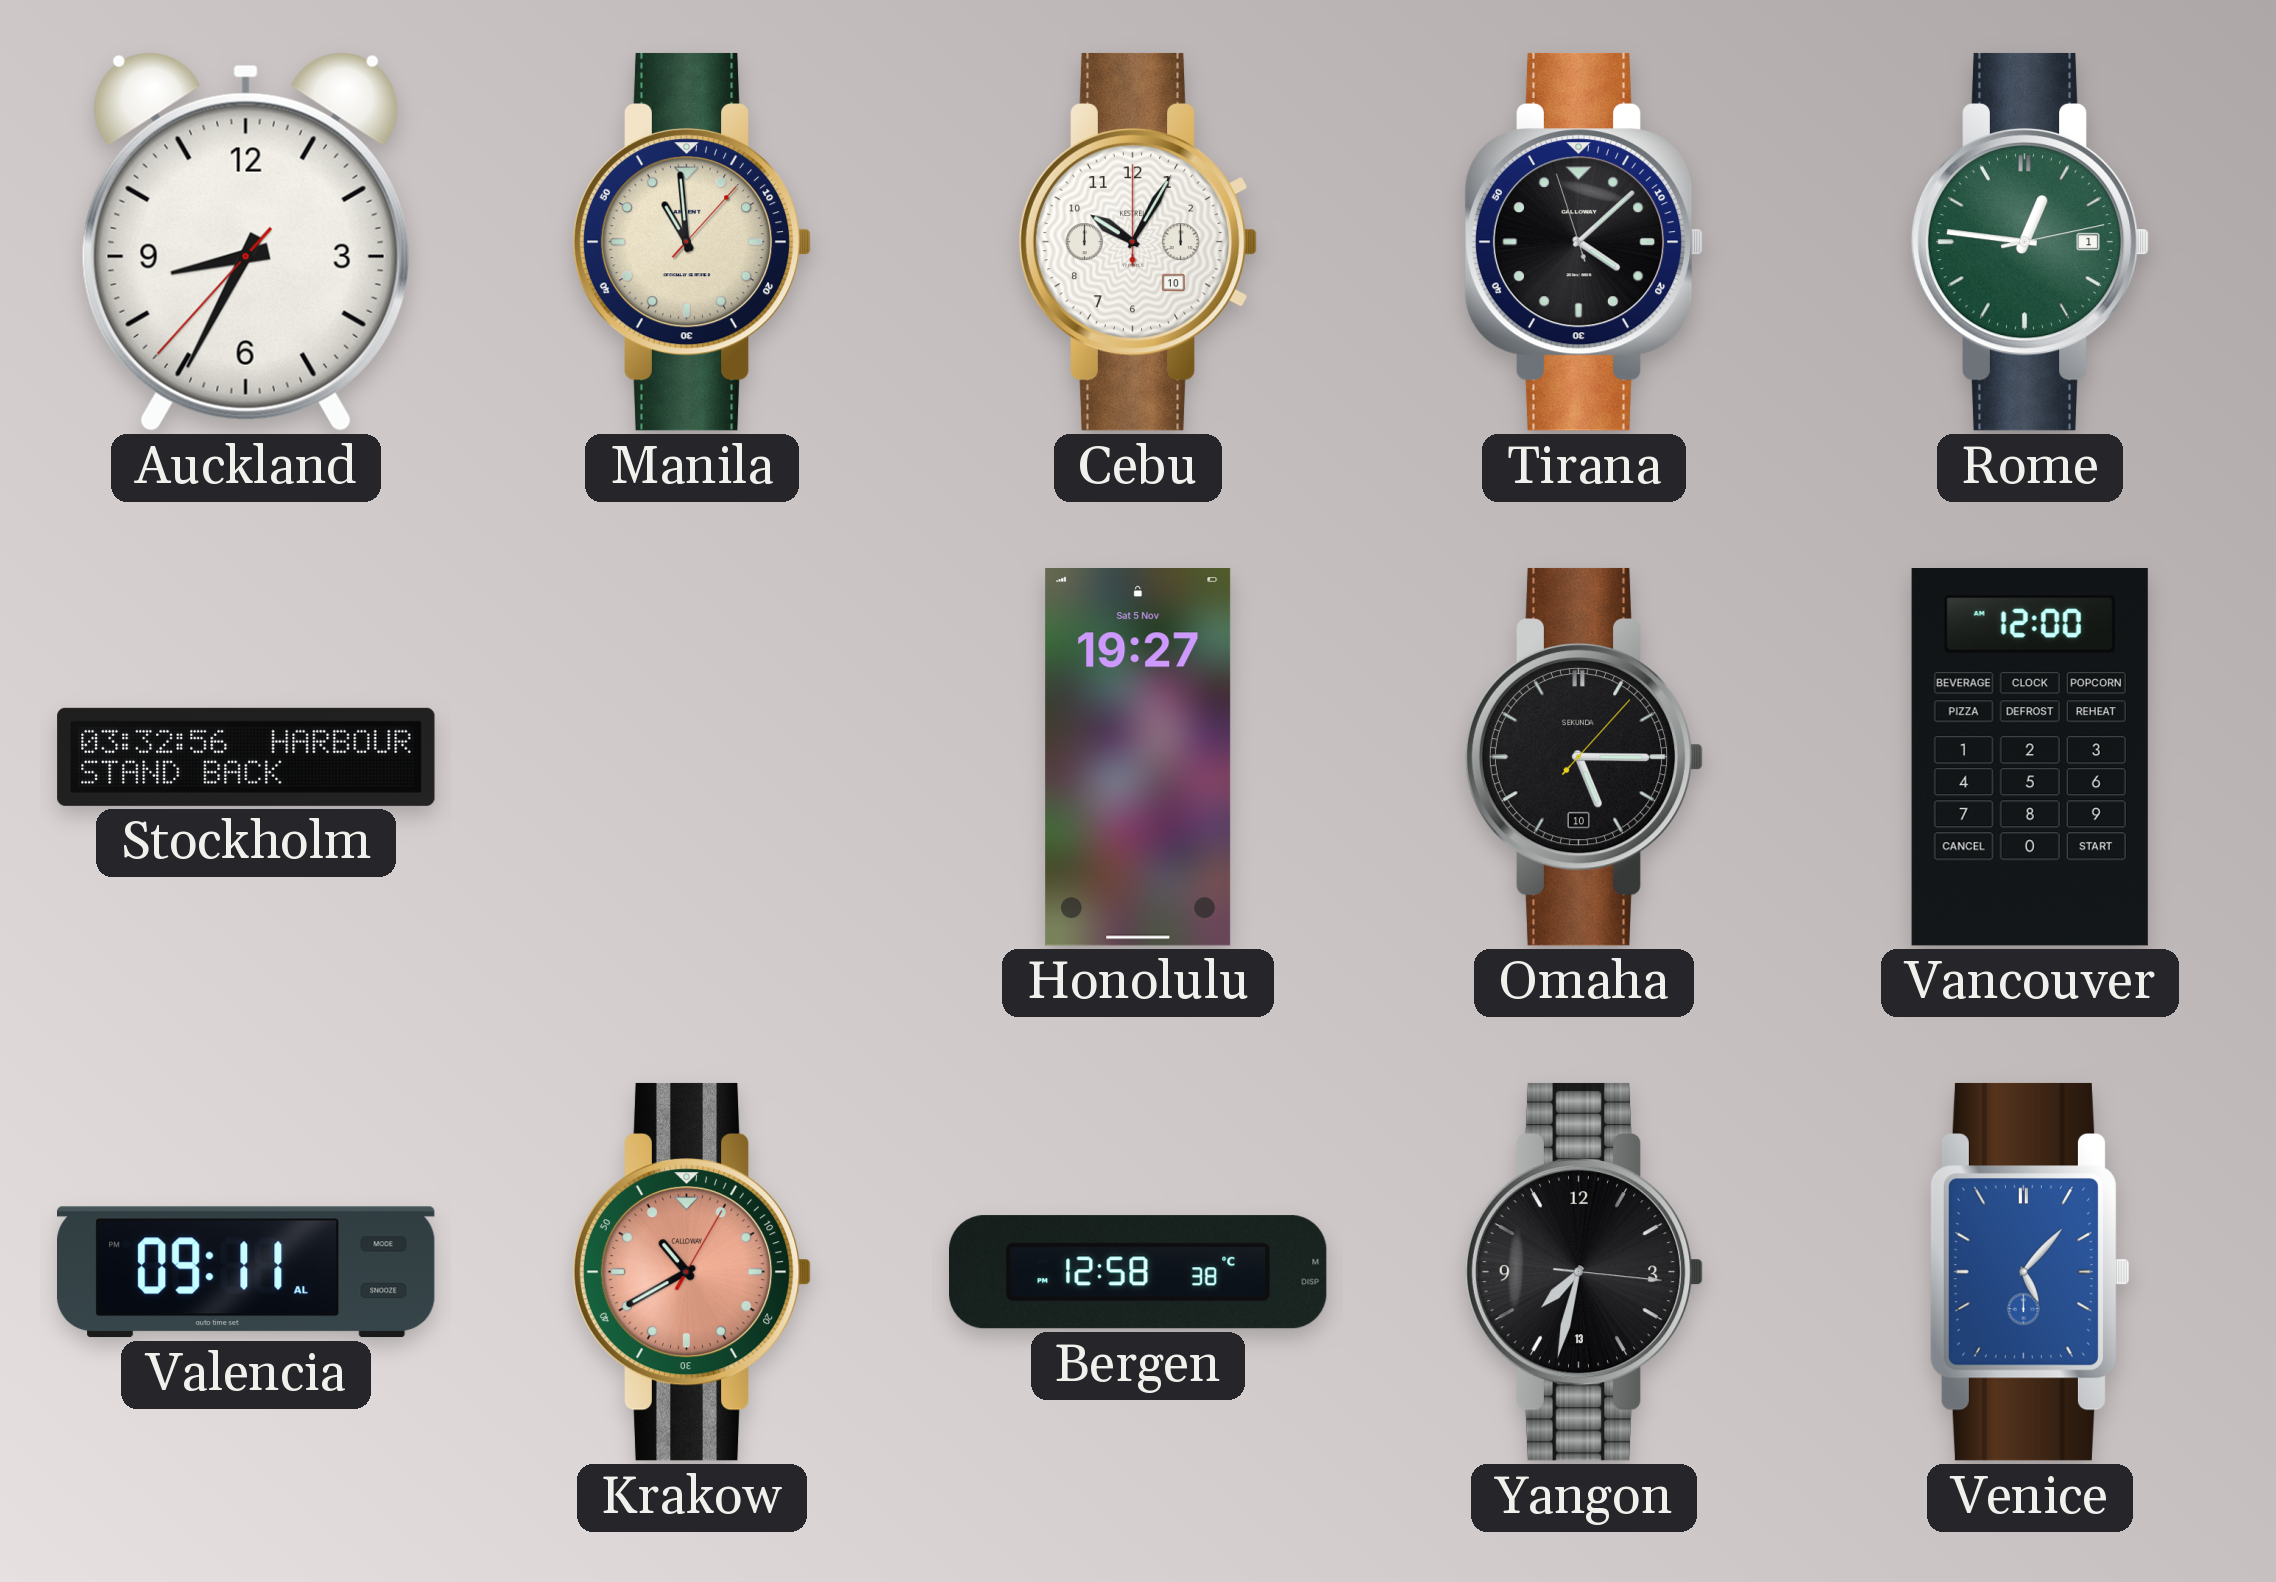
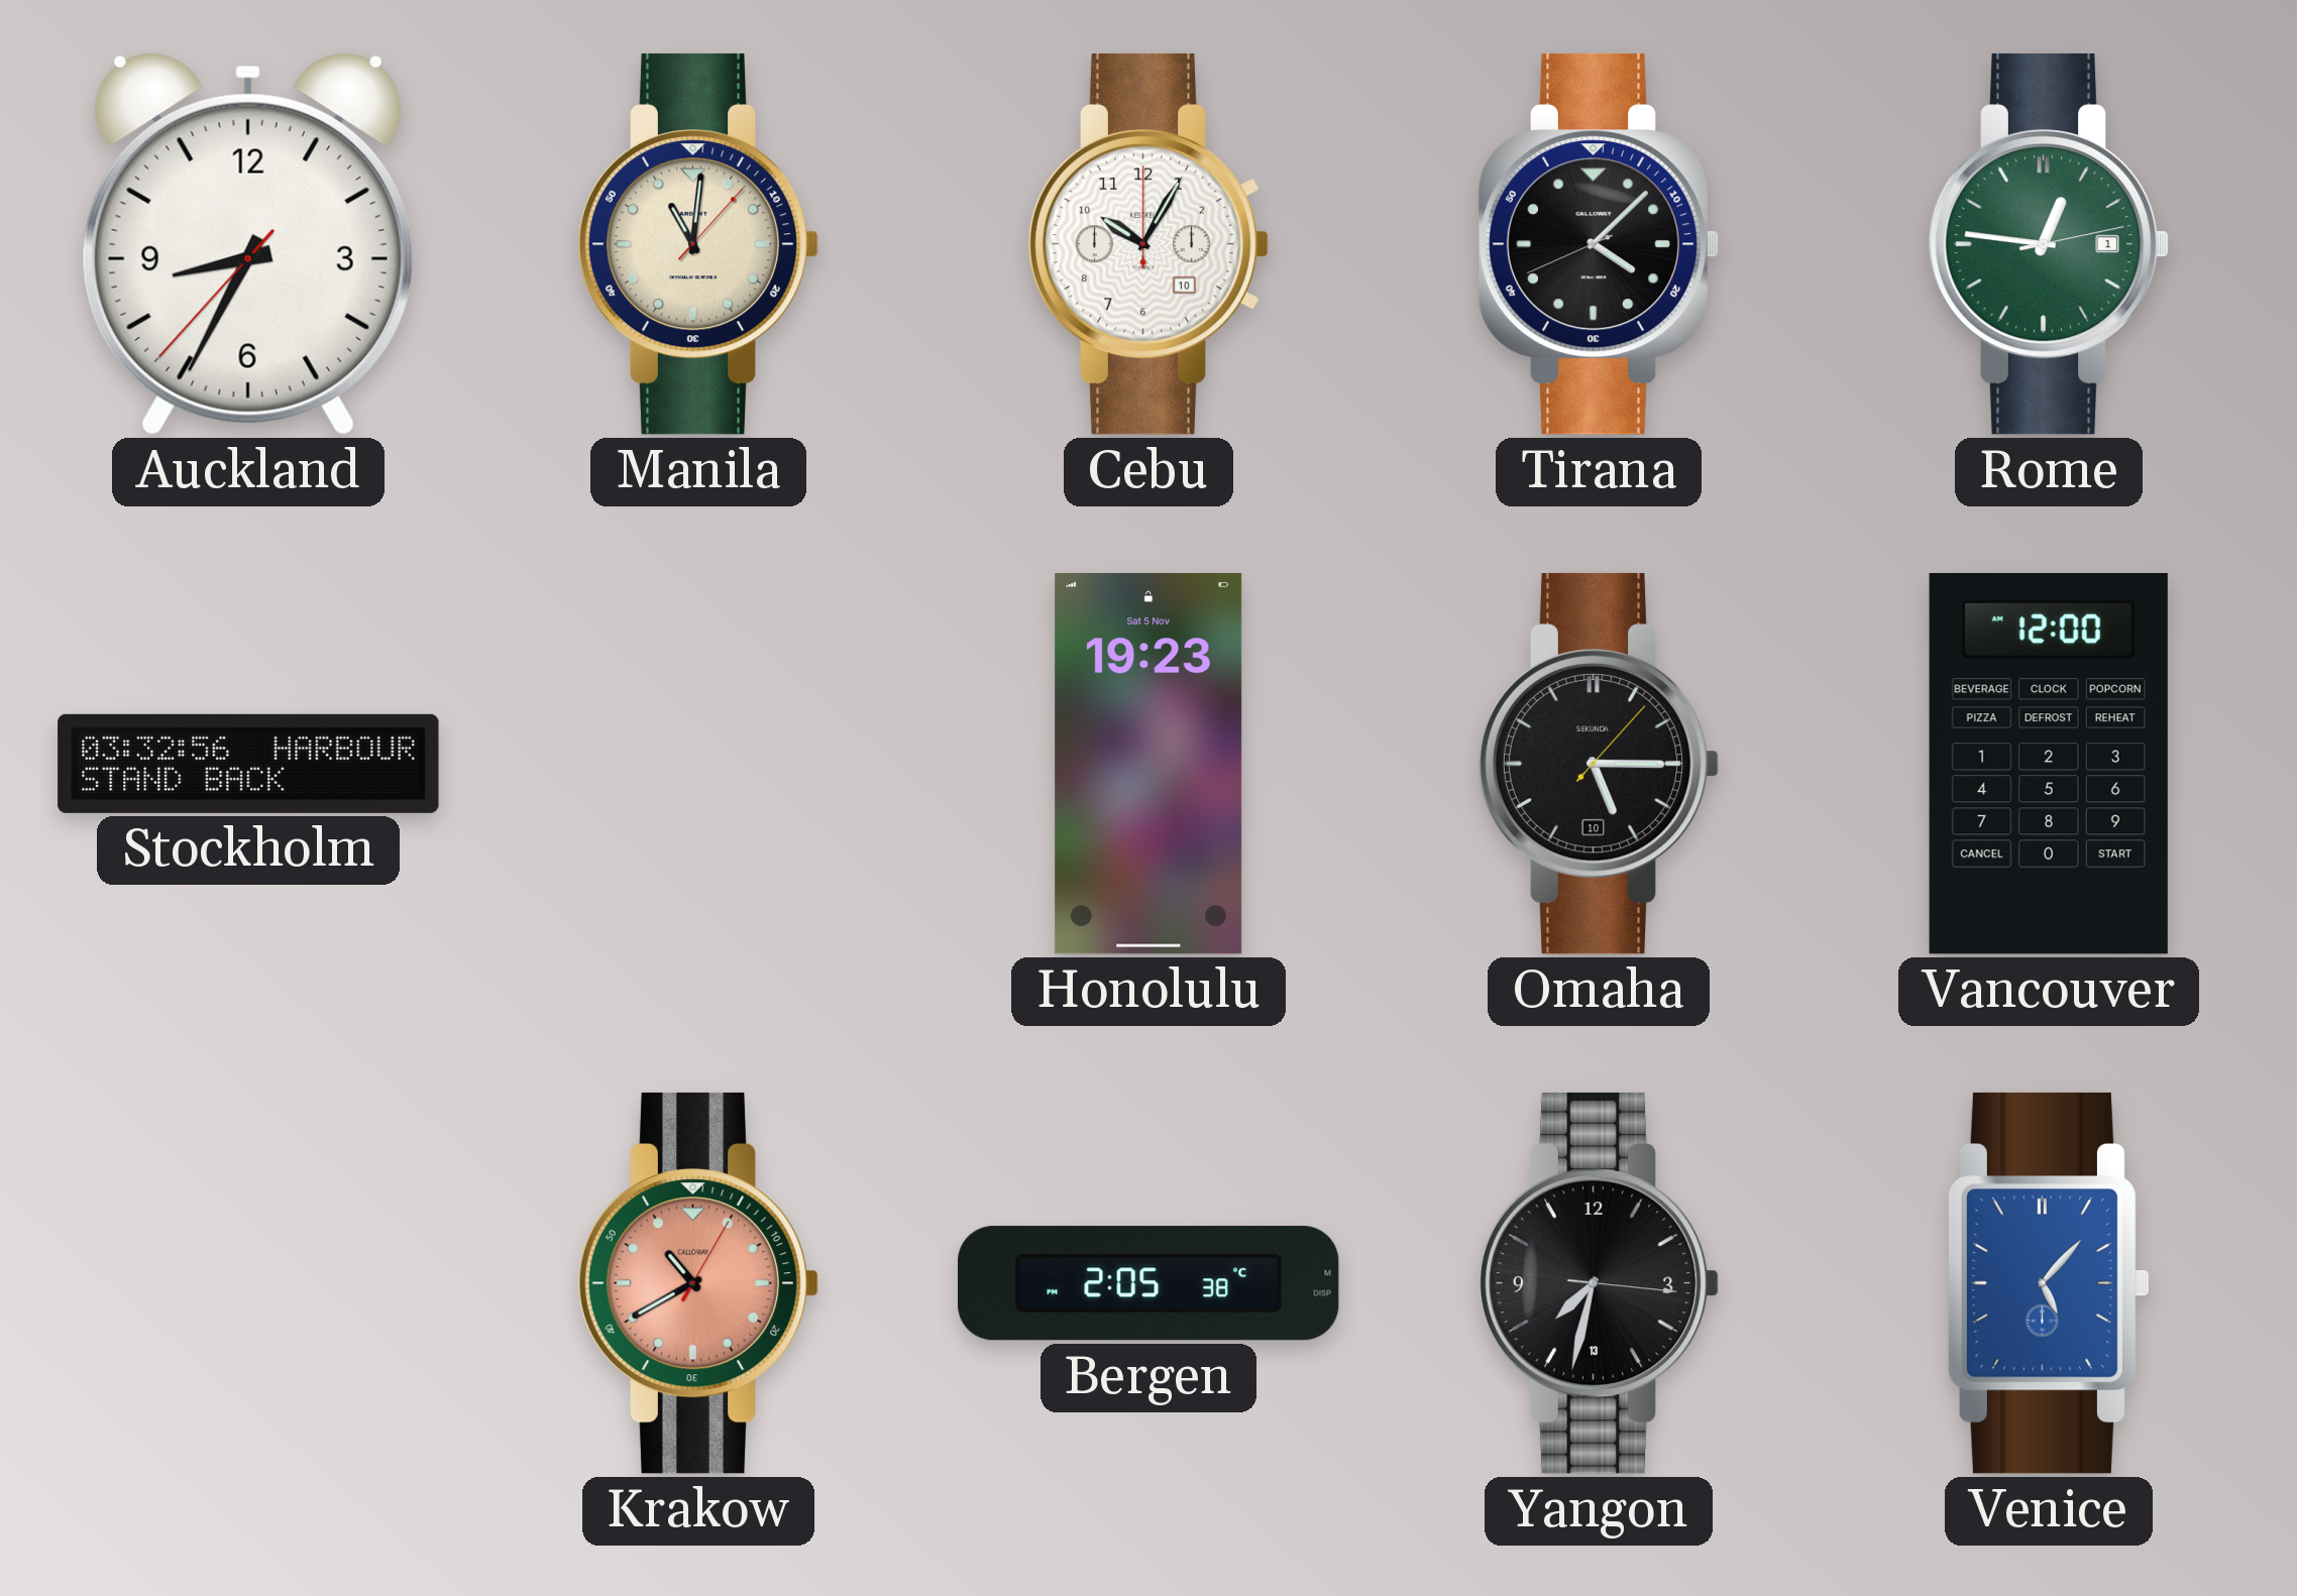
Manila: 10:59 -> 11:01 (698, 244)
Tirana: 4:07:57 -> 4:07:41 (1599, 244)
Honolulu: 19:27 -> 19:23 (1148, 765)
Valencia: 09:11 -> none (247, 1272)
Bergen: 12:58 -> 2:05 (1150, 1283)
